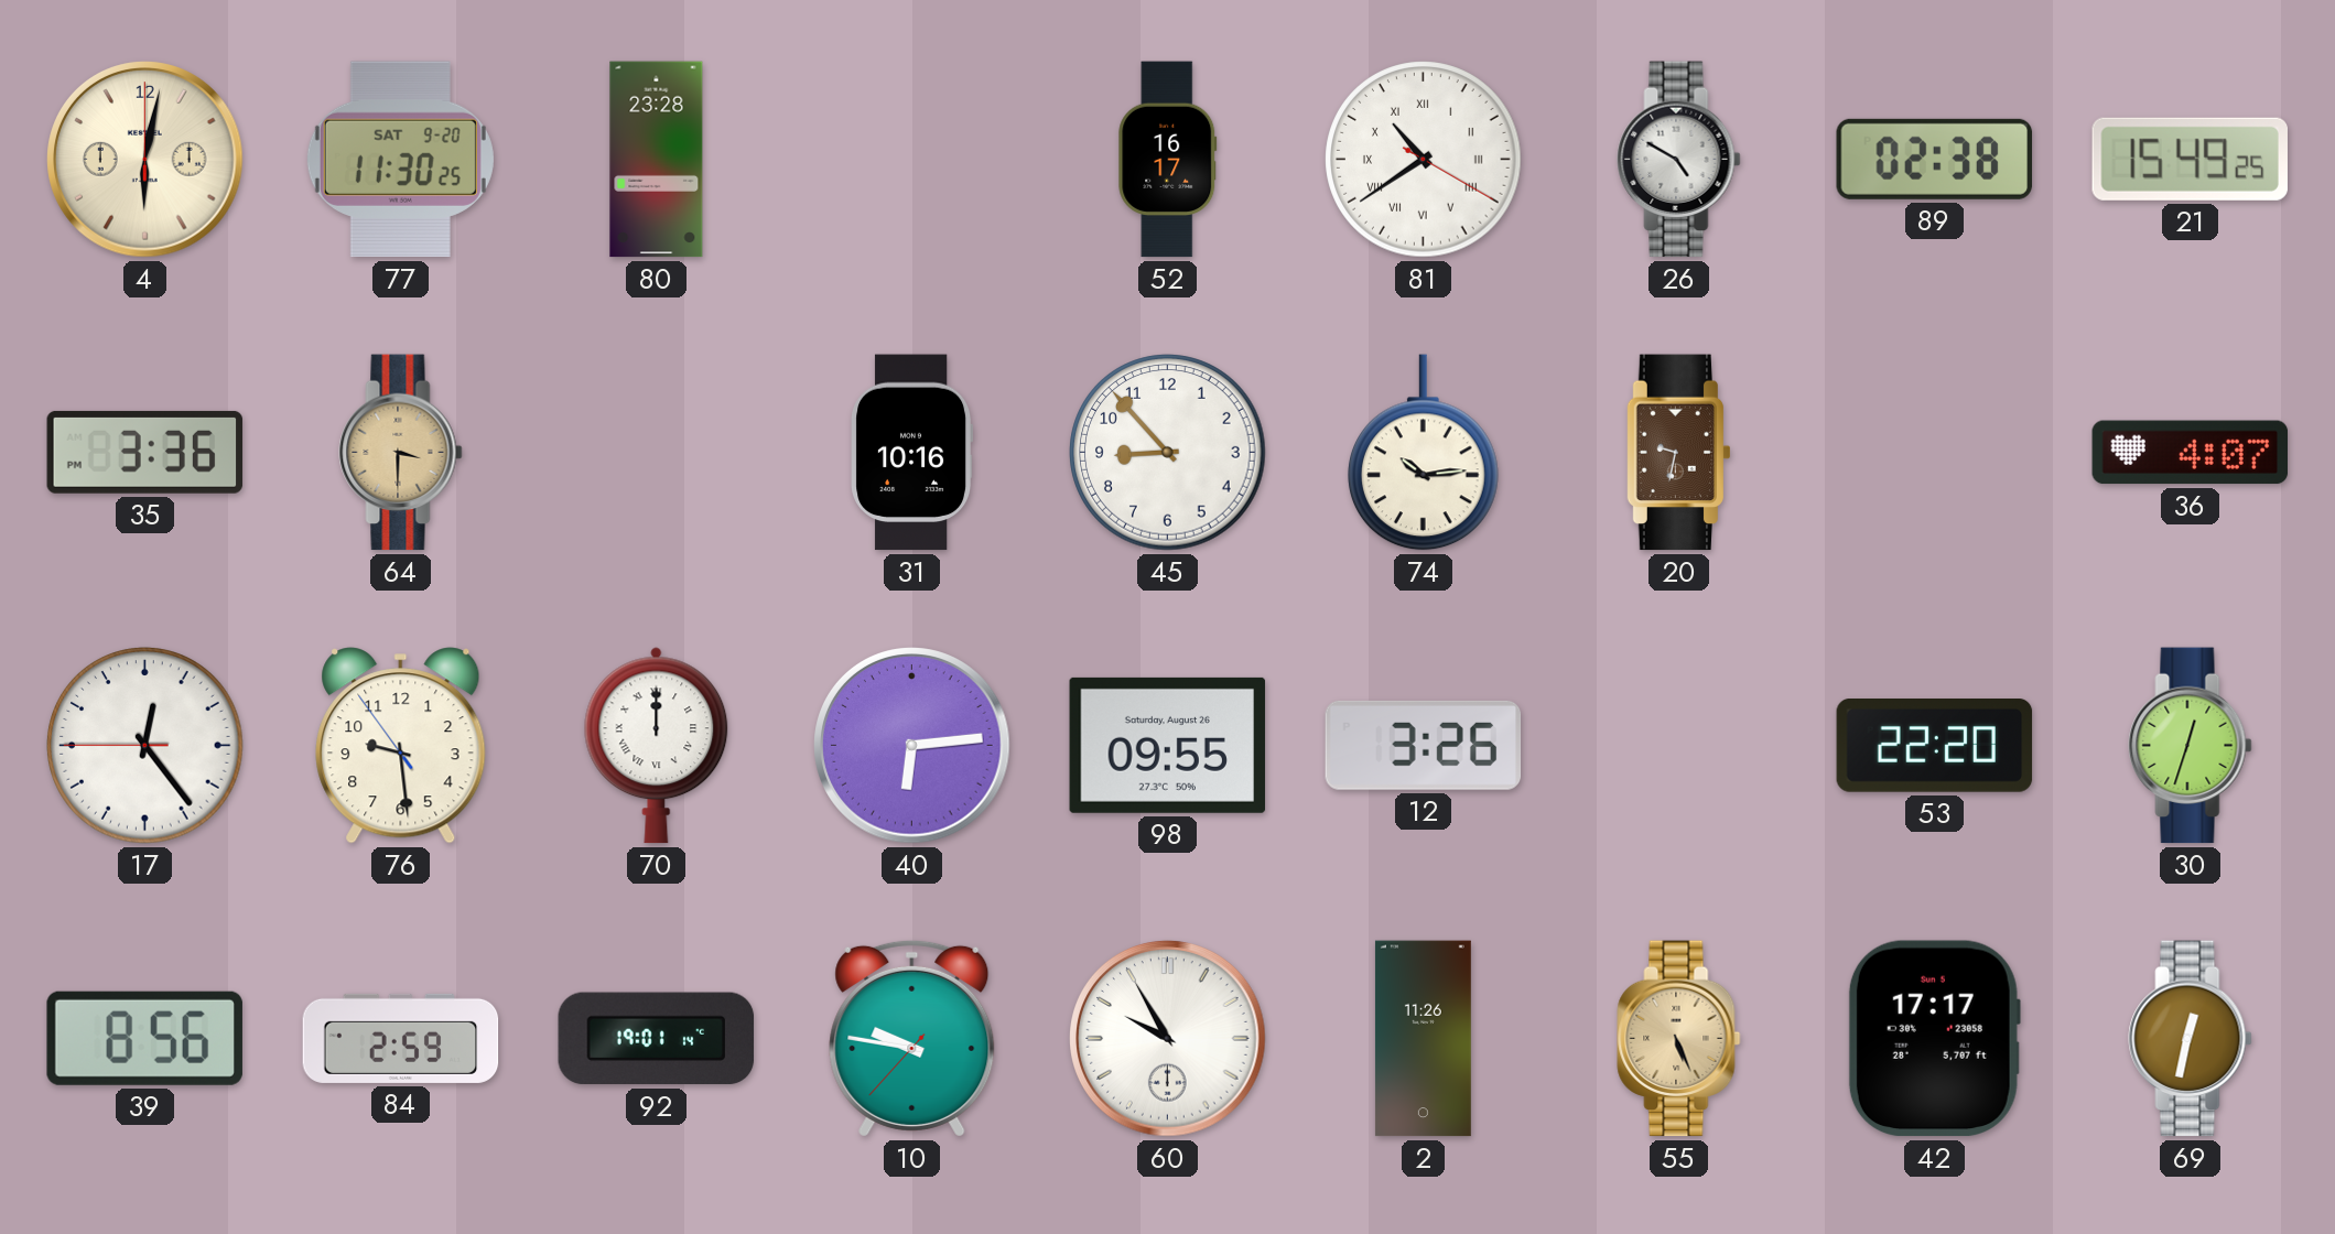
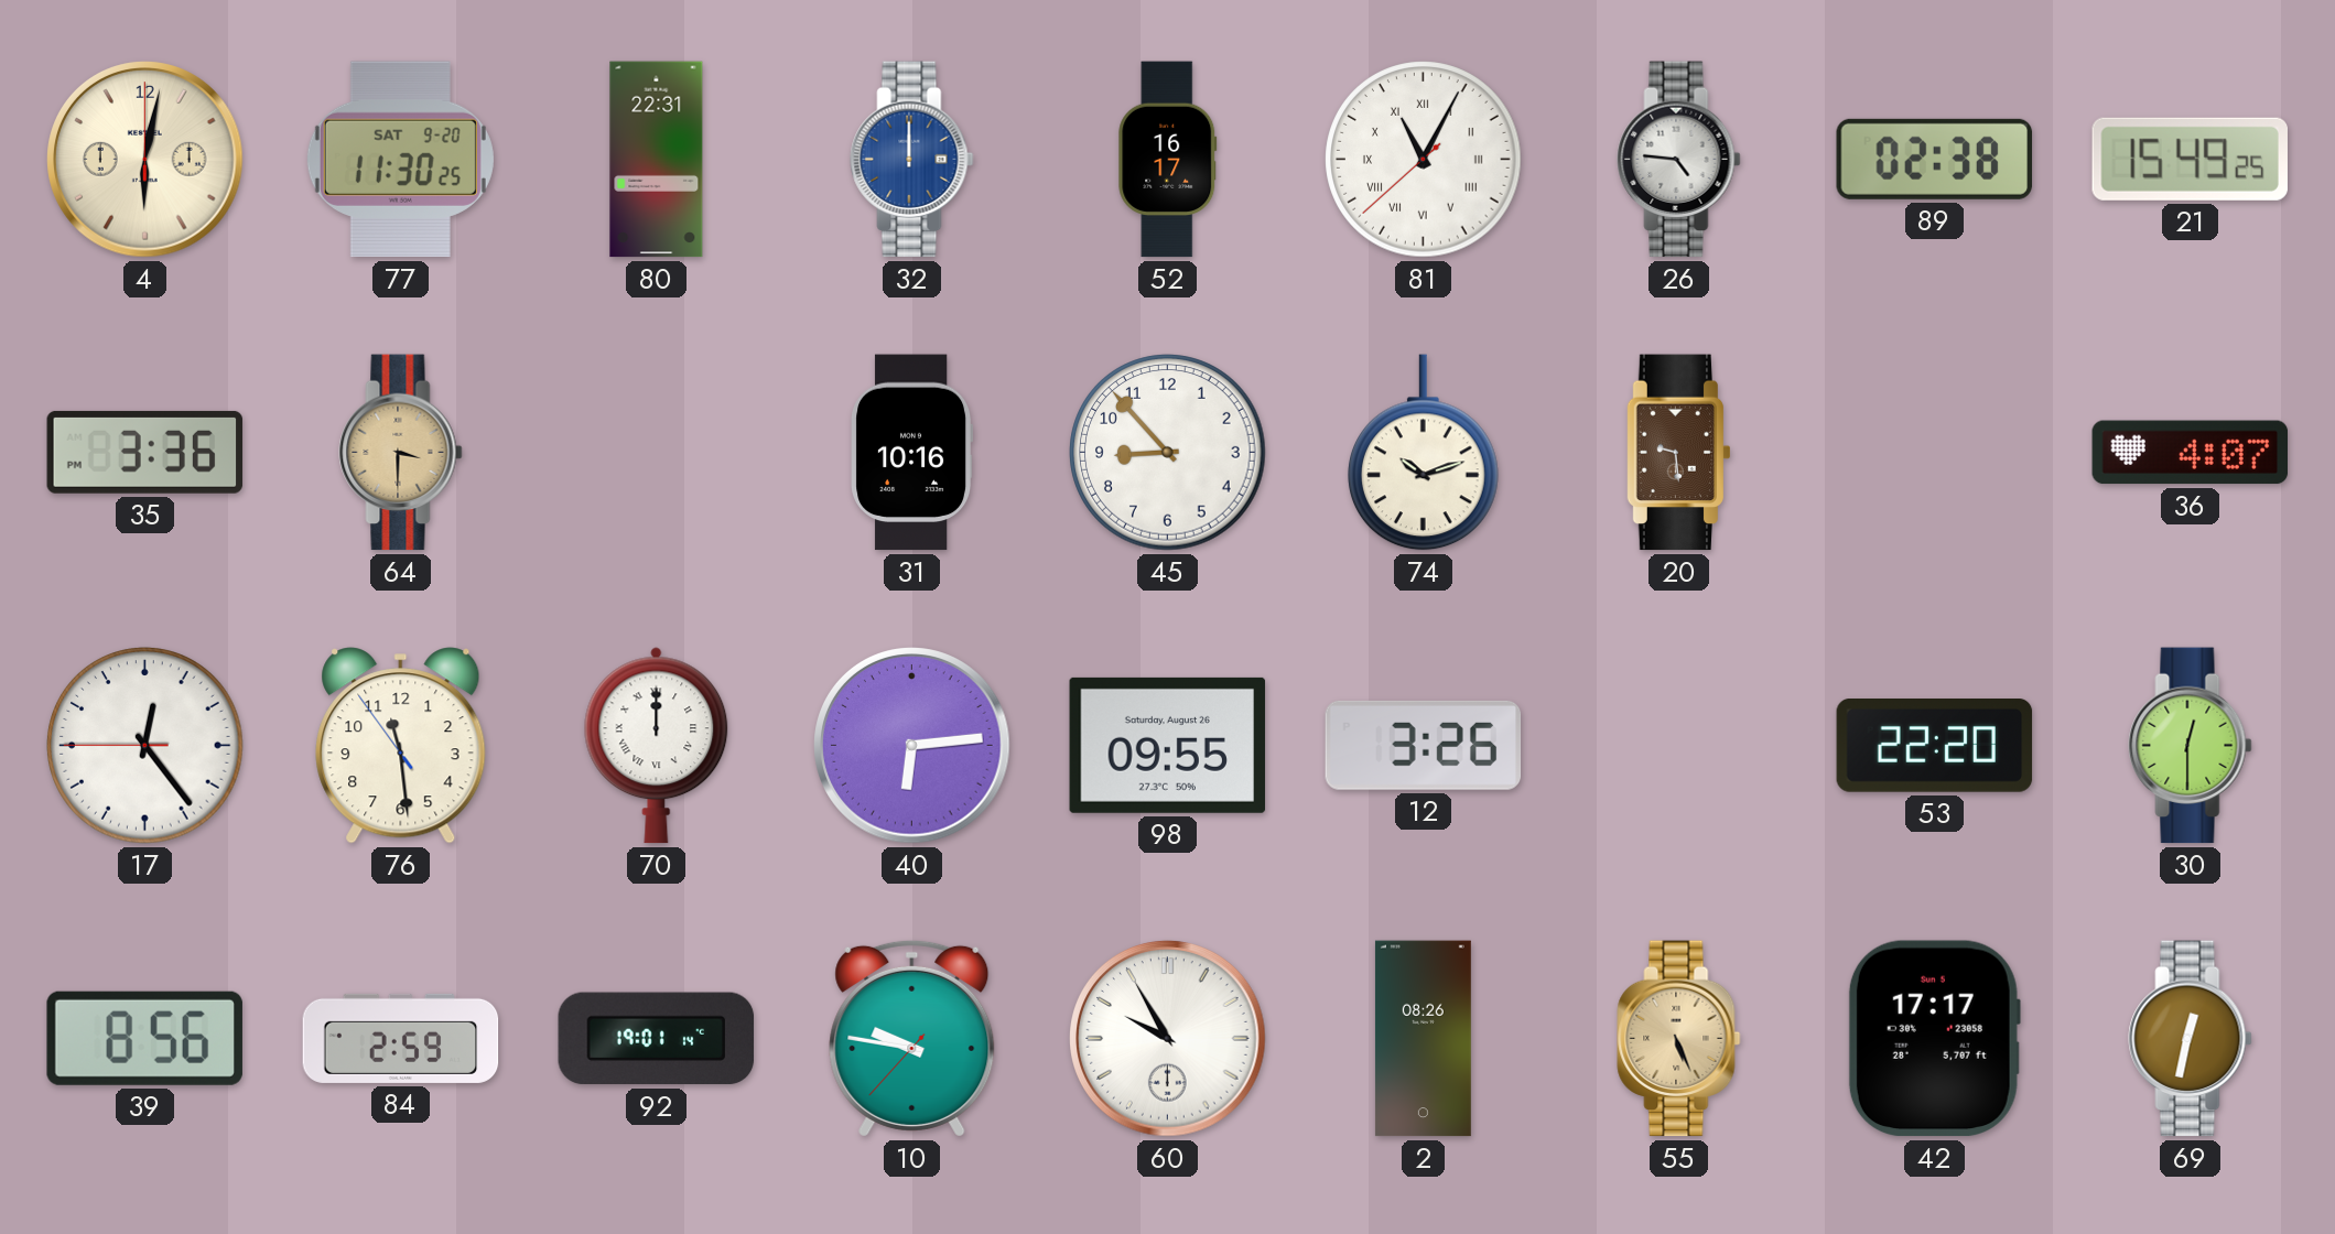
80: 23:28 -> 22:31 (657, 160)
32: none -> 12:00 (912, 160)
81: 10:39 -> 11:04 (1424, 160)
26: 4:50 -> 4:46 (1679, 160)
74: 10:14 -> 10:12 (1424, 453)
20: 9:32 -> 9:29 (1677, 453)
76: 9:28 -> 11:28 (401, 746)
30: 12:33 -> 12:30 (2191, 746)
2: 11:26 -> 08:26 (1423, 1039)
